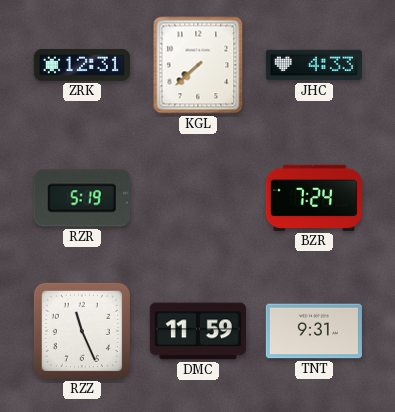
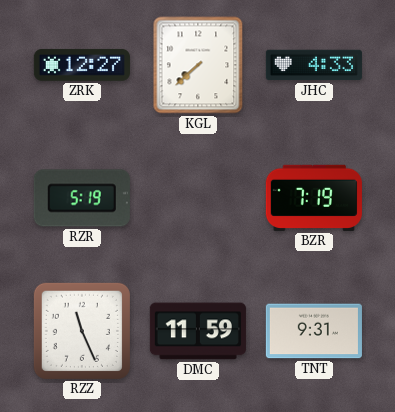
ZRK: 12:31 -> 12:27 (82, 65)
BZR: 7:24 -> 7:19 (314, 198)
